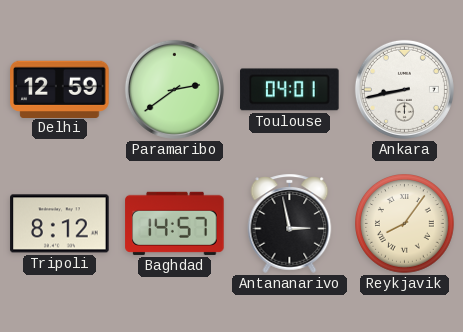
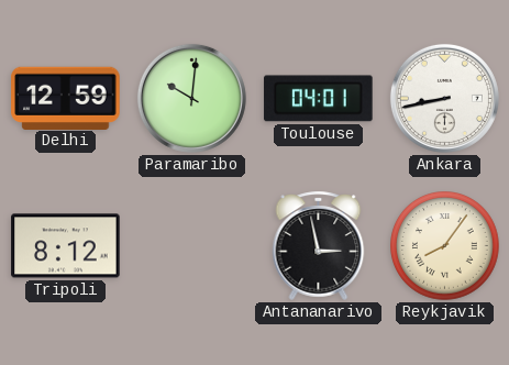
Paramaribo: 2:39 -> 10:01 (191, 98)
Baghdad: 14:57 -> none (175, 223)
